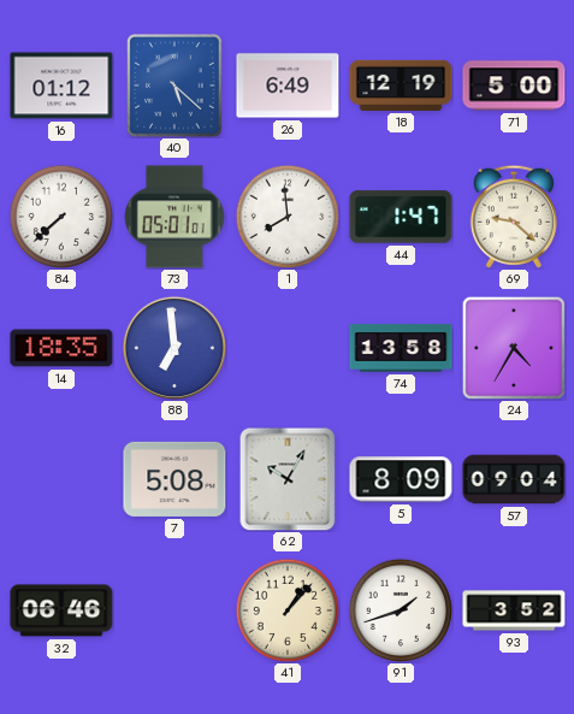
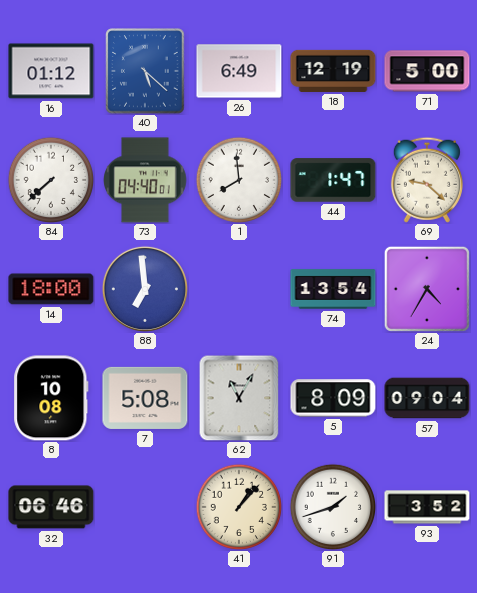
73: 05:01 -> 04:40 (145, 180)
14: 18:35 -> 18:00 (51, 289)
74: 13:58 -> 13:54 (333, 289)
8: none -> 10:08 (51, 398)
62: 10:05 -> 11:05 (239, 398)
